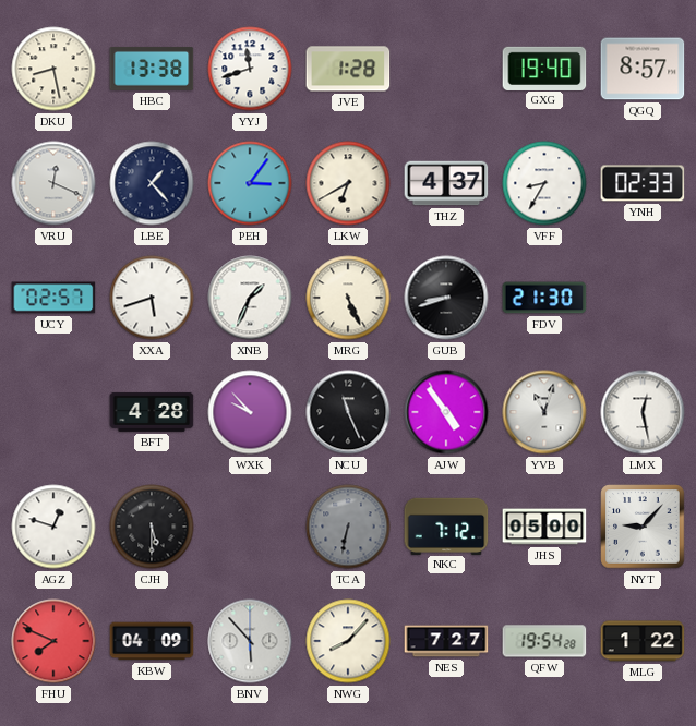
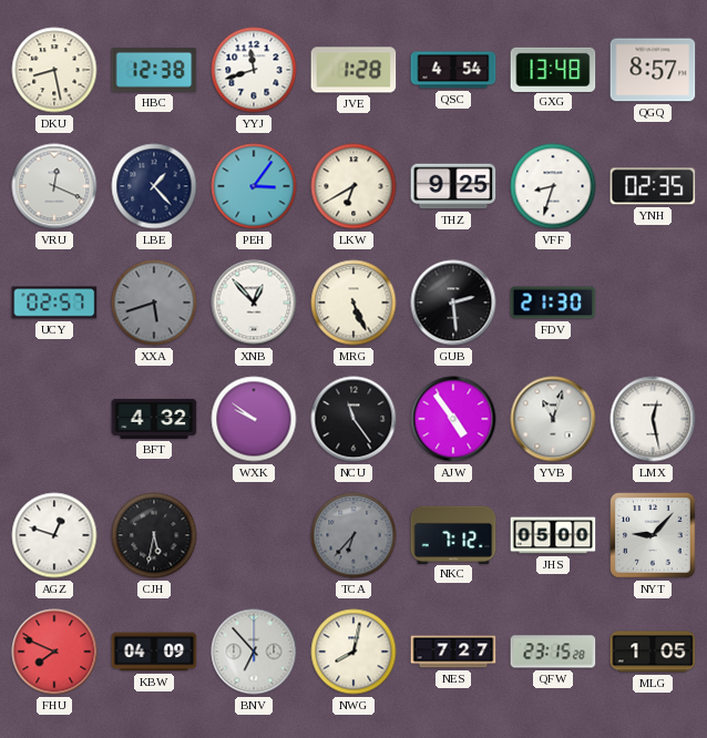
HBC: 13:38 -> 12:38 (154, 70)
QSC: none -> 4:54 (453, 70)
GXG: 19:40 -> 13:48 (553, 69)
THZ: 4:37 -> 9:25 (453, 186)
VFF: 8:35 -> 8:33 (553, 186)
YNH: 02:33 -> 02:35 (653, 186)
XXA dial: white -> grey (154, 303)
XNB: 1:34 -> 12:53 (254, 303)
GUB: 8:42 -> 2:29 (453, 303)
BFT: 4:28 -> 4:32 (154, 419)
WXK: 9:53 -> 9:51 (254, 419)
NCU: 11:26 -> 11:24 (353, 419)
CJH: 5:30 -> 5:32 (154, 535)
TCA: 6:32 -> 6:37 (353, 535)
BNV: 5:53 -> 6:53 (254, 652)
NWG: 8:07 -> 8:02 (353, 652)
QFW: 19:54 -> 23:15 (553, 652)
MLG: 1:22 -> 1:05 (653, 652)
